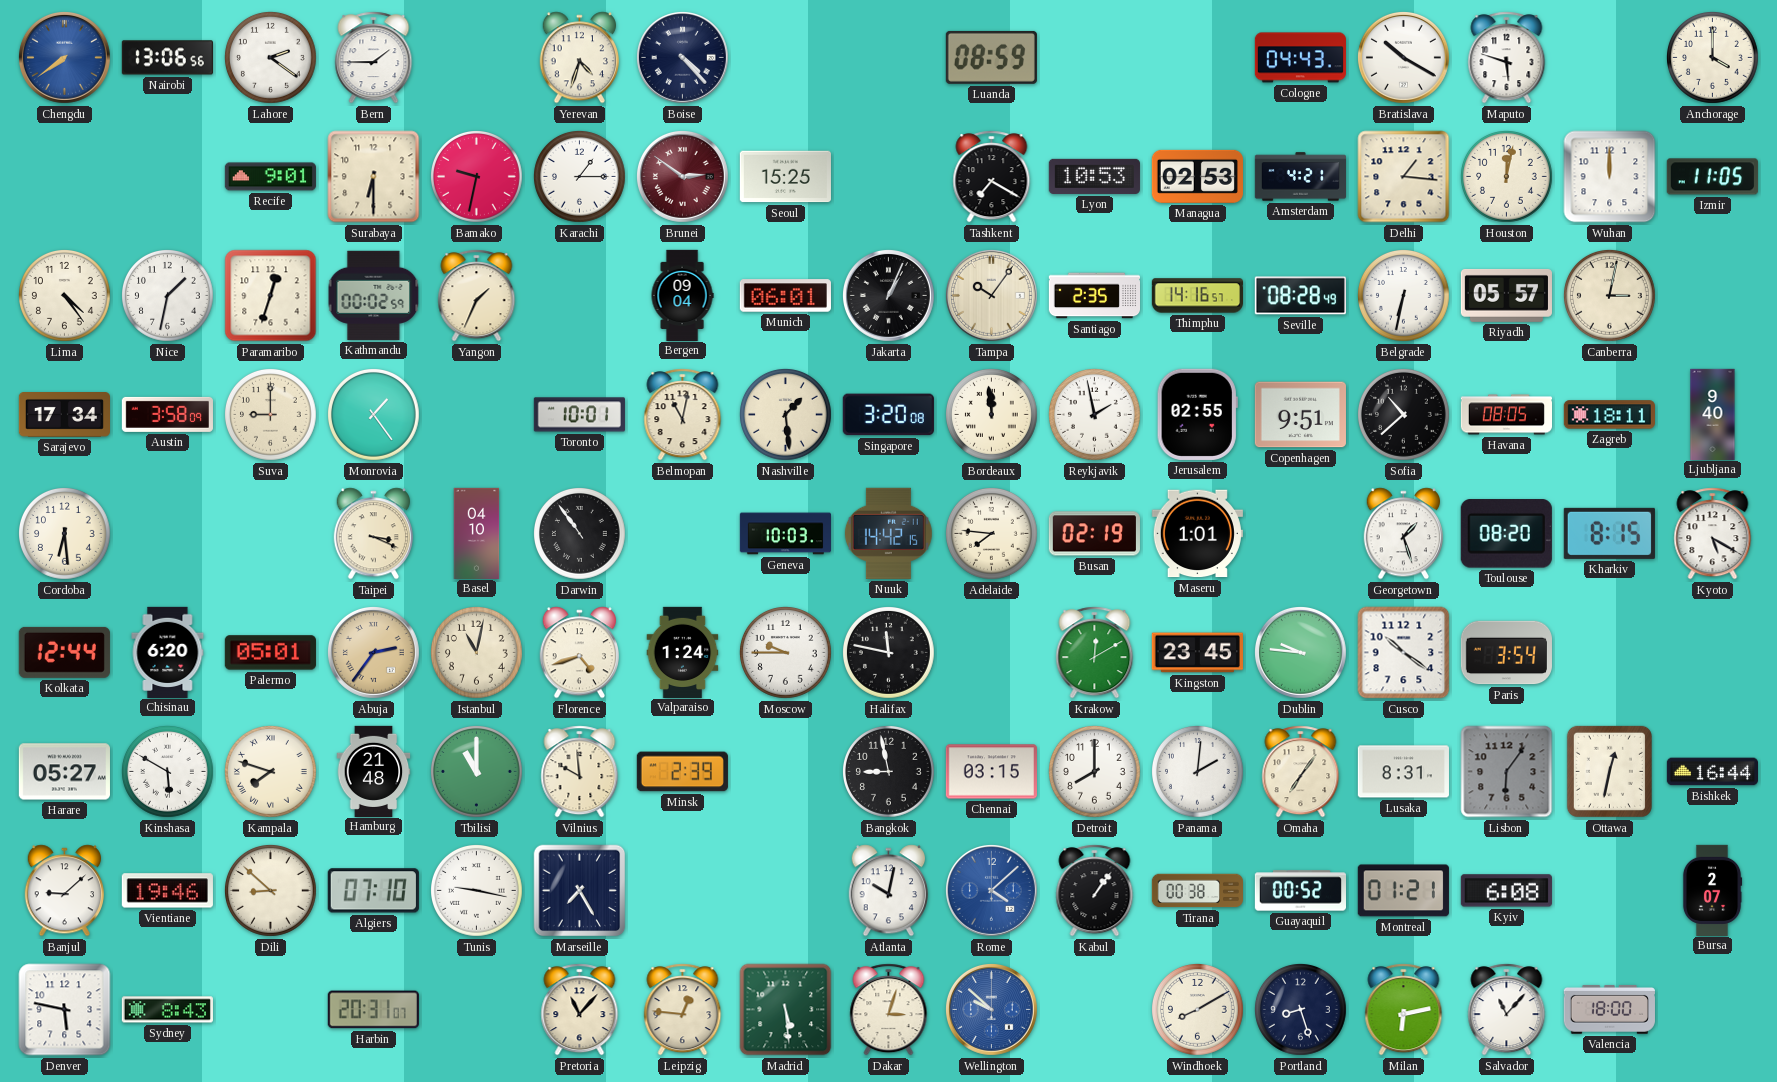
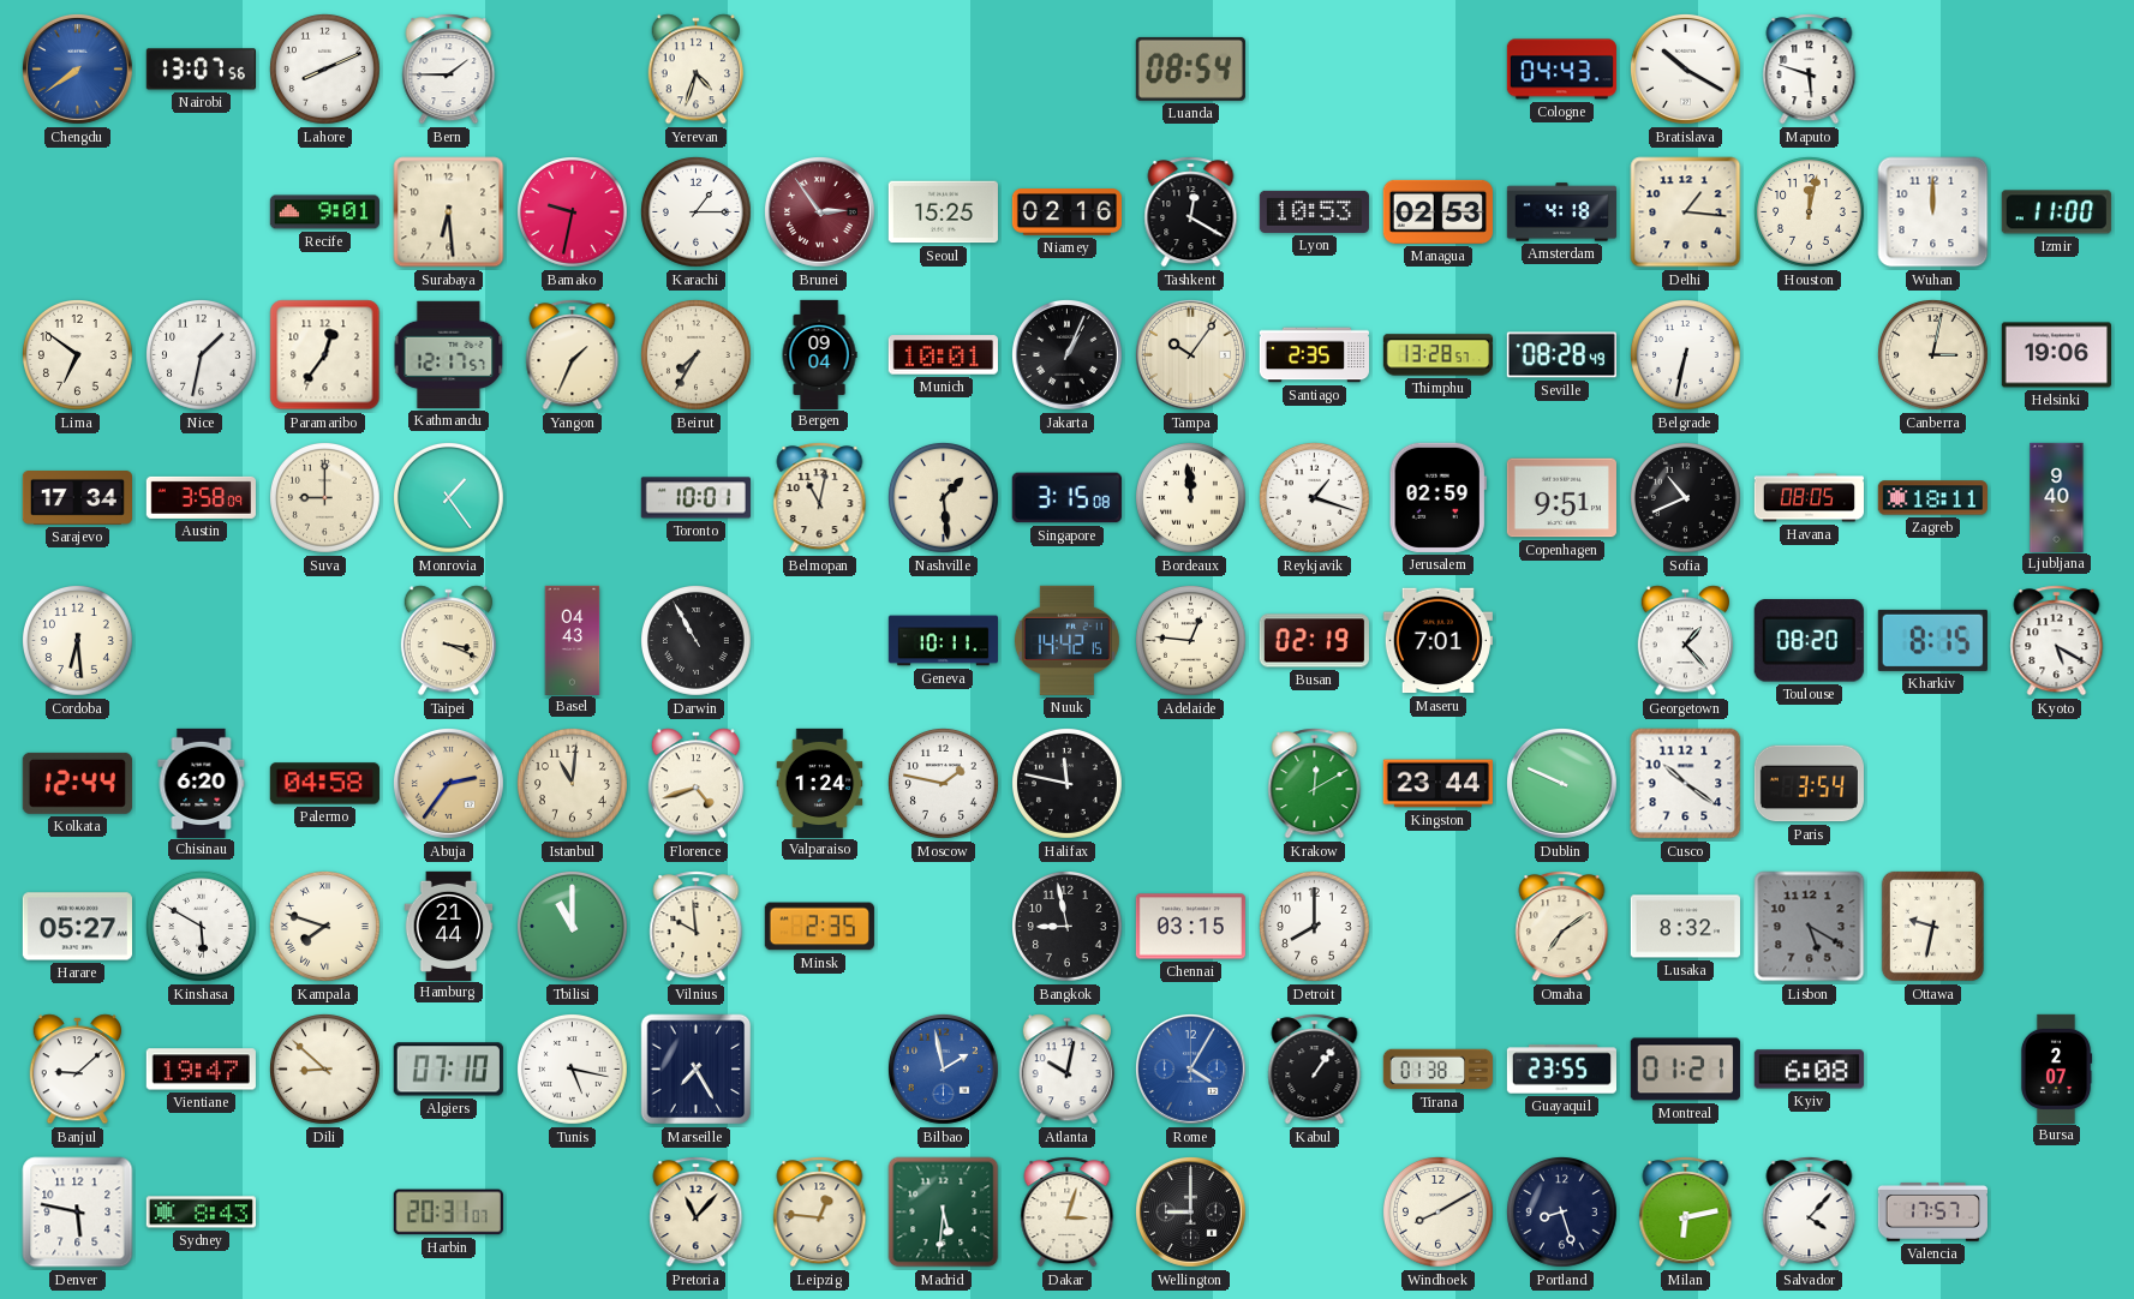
Nairobi: 13:06 -> 13:07 (201, 70)
Lahore: 2:21 -> 8:11 (325, 70)
Boise: 4:23 -> none (682, 57)
Luanda: 08:59 -> 08:54 (1190, 68)
Anchorage: 4:00 -> none (1713, 58)
Surabaya: 6:30 -> 6:29 (449, 212)
Brunei: 2:51 -> 2:54 (819, 211)
Niamey: none -> 02:16 (1066, 212)
Tashkent: 7:20 -> 12:20 (1191, 212)
Amsterdam: 4:21 -> 4:18 (1561, 212)
Izmir: 11:05 -> 11:00 (2056, 212)
Lima: 4:24 -> 6:51 (78, 355)
Paramaribo: 12:33 -> 12:36 (325, 355)
Kathmandu: 00:02 -> 12:17 (449, 354)
Beirut: none -> 7:35 (697, 355)
Munich: 06:01 -> 10:01 (943, 355)
Thimphu: 14:16 -> 13:28 (1437, 355)
Riyadh: 05:57 -> none (1506, 295)
Helsinki: none -> 19:06 (2056, 355)
Singapore: 3:20 -> 3:15 (1066, 498)
Reykjavik: 1:58 -> 1:18 (1315, 498)
Jerusalem: 02:55 -> 02:59 (1437, 497)
Sofia: 10:38 -> 10:41 (1686, 498)
Basel: 04:10 -> 04:43 (573, 640)
Darwin: 10:54 -> 10:55 (697, 641)
Geneva: 10:03 -> 10:11 (943, 641)
Adelaide: 7:46 -> 12:46 (1191, 641)
Maseru: 1:01 -> 7:01 (1437, 641)
Georgetown: 1:27 -> 1:23 (1685, 641)
Palermo: 05:01 -> 04:58 (324, 784)
Istanbul: 11:02 -> 11:01 (573, 784)
Moscow: 9:45 -> 1:47 (944, 784)
Kingston: 23:45 -> 23:44 (1437, 784)
Dublin: 9:46 -> 9:49 (1561, 783)
Hamburg: 21:48 -> 21:44 (449, 926)
Minsk: 2:39 -> 2:35 (819, 927)
Panama: 2:01 -> none (1198, 772)
Omaha: 7:06 -> 7:09 (1562, 927)
Lusaka: 8:31 -> 8:32 (1685, 927)
Lisbon: 6:06 -> 5:20 (1810, 927)
Ottawa: 12:32 -> 9:32 (1932, 926)
Bishkek: 16:44 -> none (1712, 772)
Vientiane: 19:46 -> 19:47 (201, 1070)
Tunis: 9:17 -> 5:17 (573, 1070)
Bilbao: none -> 1:58 (943, 1068)
Rome: 4:08 -> 4:05 (1190, 1068)
Tirana: 00:38 -> 01:38 (1437, 1070)
Guayaquil: 00:52 -> 23:55 (1561, 1070)
Madrid: 5:29 -> 5:31 (944, 1213)
Wellington: 9:52 -> 9:00 (1190, 1211)
Wellington dial: blue -> black (1190, 1211)
Salvador: 11:07 -> 4:07 (1810, 1213)
Valencia: 18:00 -> 17:57 (1932, 1211)
